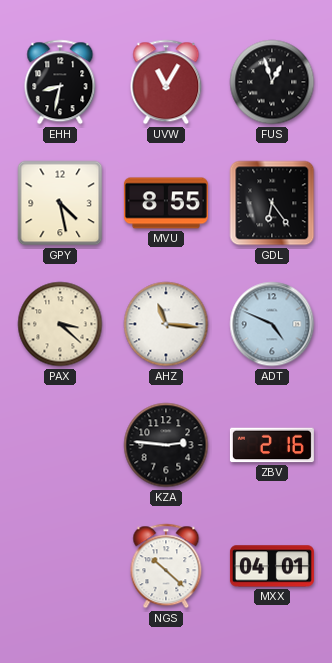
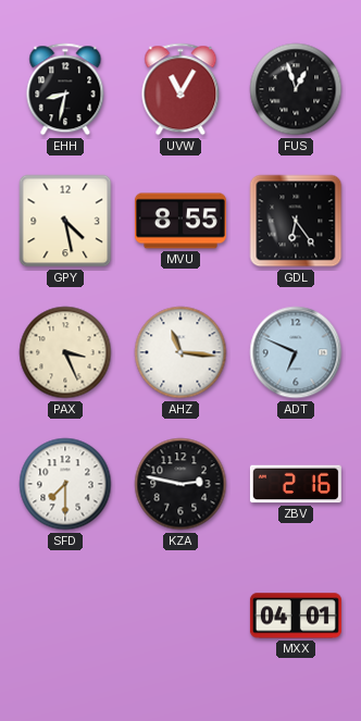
PAX: 3:22 -> 3:26 (65, 352)
ADT: 4:49 -> 6:49 (296, 352)
SFD: none -> 7:30 (65, 484)
KZA: 2:46 -> 2:47 (180, 484)
NGS: 10:22 -> none (166, 566)
